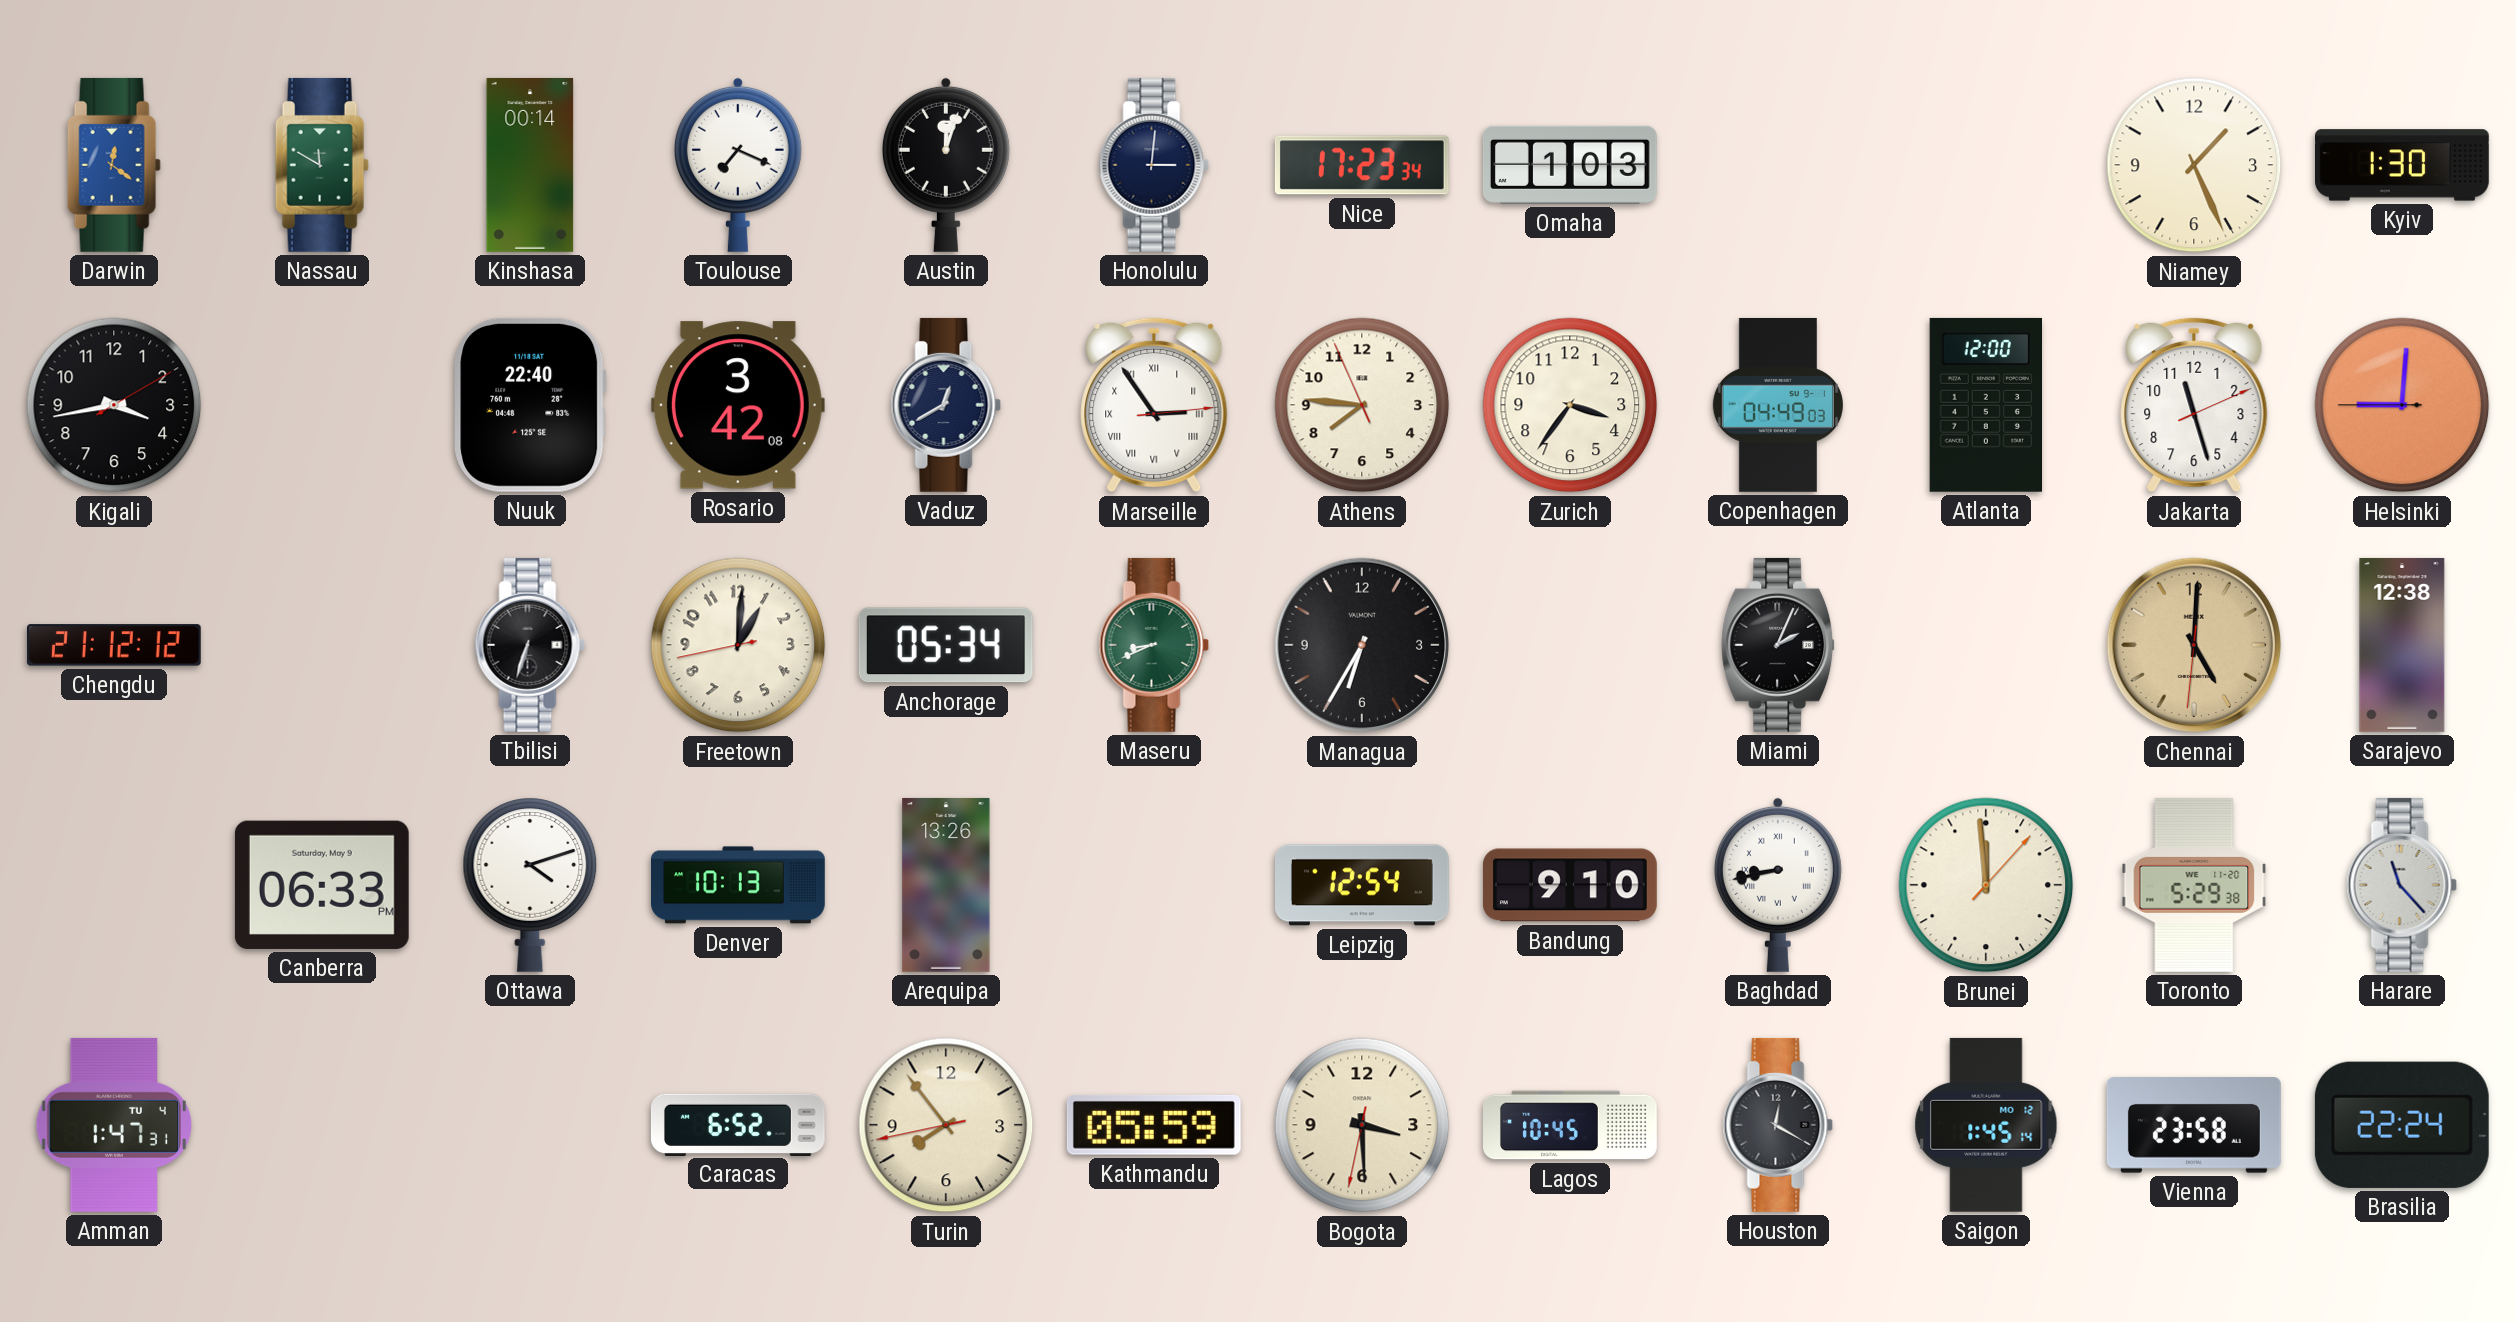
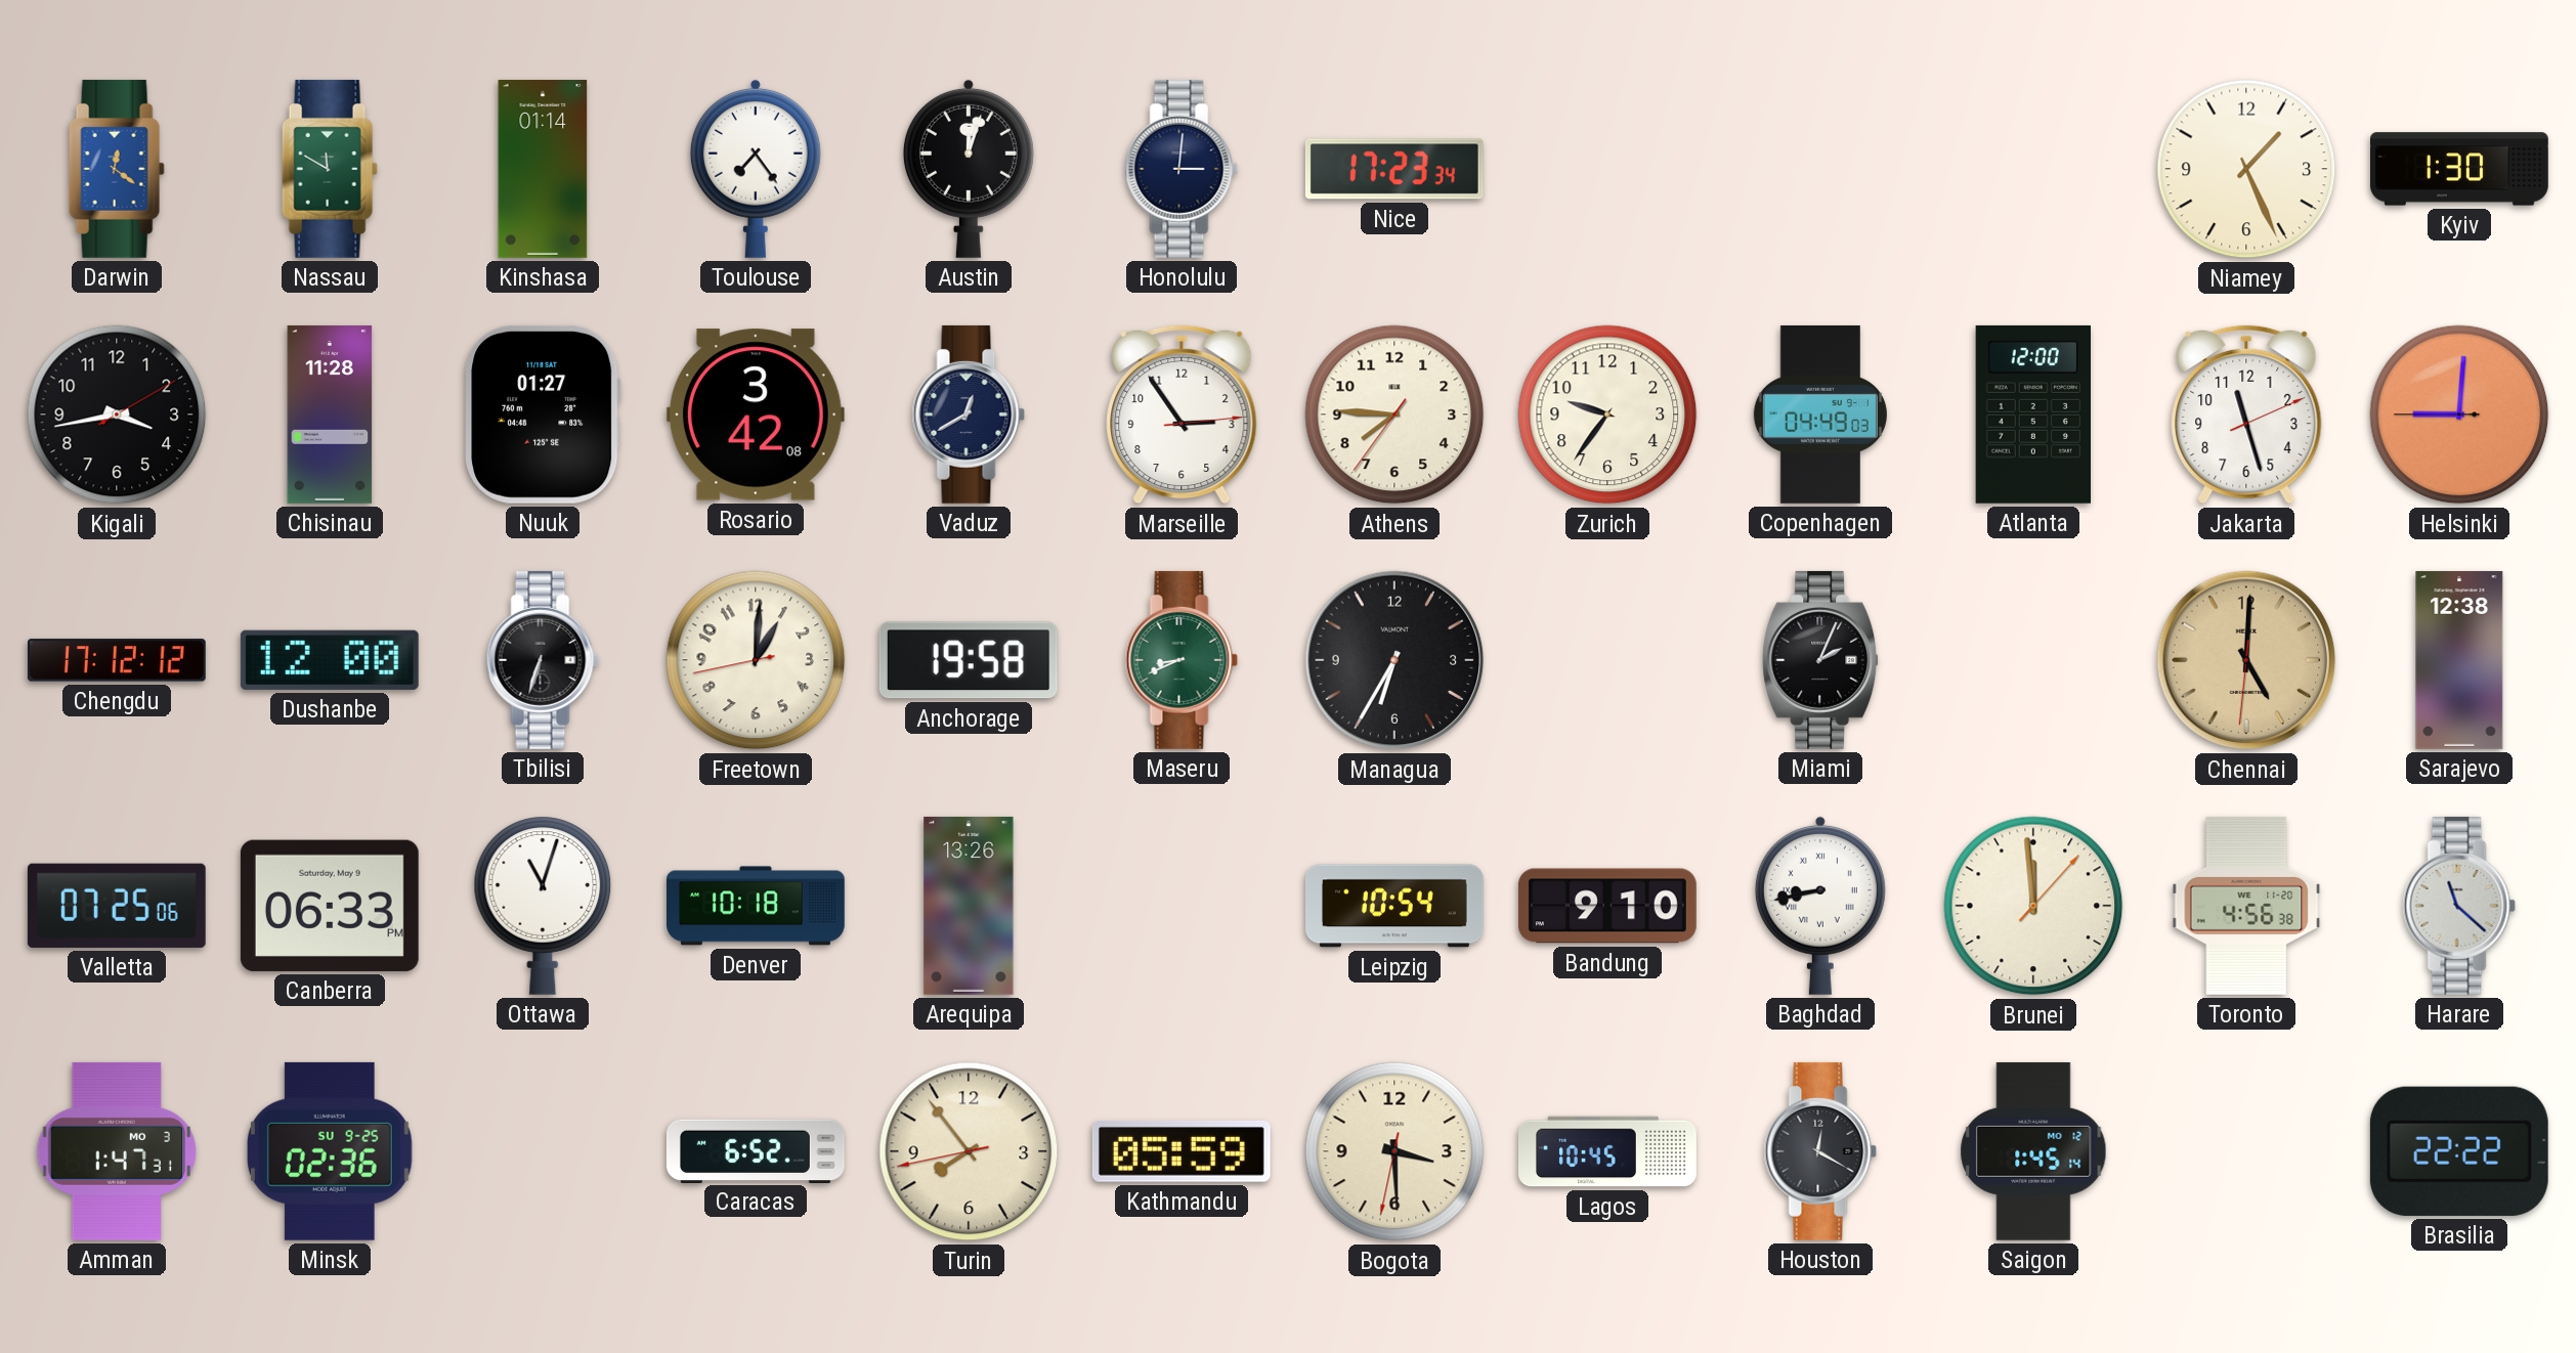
Kinshasa: 00:14 -> 01:14 (543, 169)
Toulouse: 7:19 -> 7:24 (756, 169)
Omaha: 1:03 -> none (1570, 165)
Chisinau: none -> 11:28 (330, 414)
Nuuk: 22:40 -> 01:27 (543, 414)
Marseille numerals: Roman -> Arabic (1182, 414)
Athens: 7:45:56 -> 7:45:36 (1394, 414)
Zurich: 3:36 -> 9:36 (1607, 414)
Chengdu: 21:12 -> 17:12 (117, 660)
Dushanbe: none -> 12:00 (330, 660)
Anchorage: 05:34 -> 19:58 (969, 660)
Valletta: none -> 07:25 (117, 906)
Ottawa: 4:12 -> 11:03 (543, 906)
Denver: 10:13 -> 10:18 (757, 906)
Leipzig: 12:54 -> 10:54 (1396, 906)
Toronto: 5:29 -> 4:56 (2246, 906)
Harare: 11:23 -> 11:22 (2459, 906)
Amman date: TU 4 -> MO 3 (117, 1151)
Minsk: none -> 02:36 (330, 1151)
Vienna: 23:58 -> none (2194, 1125)
Brasilia: 22:24 -> 22:22 (2459, 1151)
